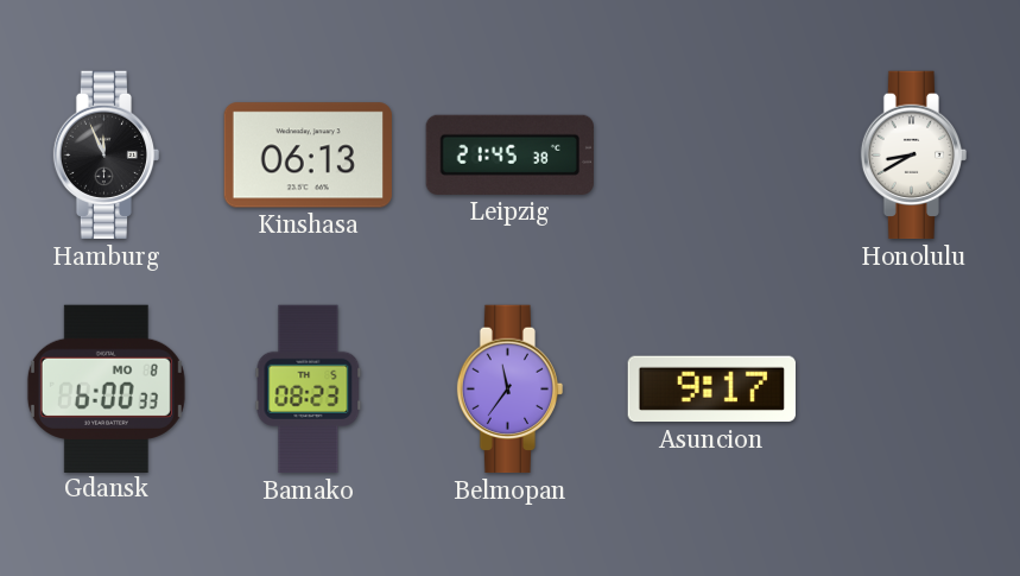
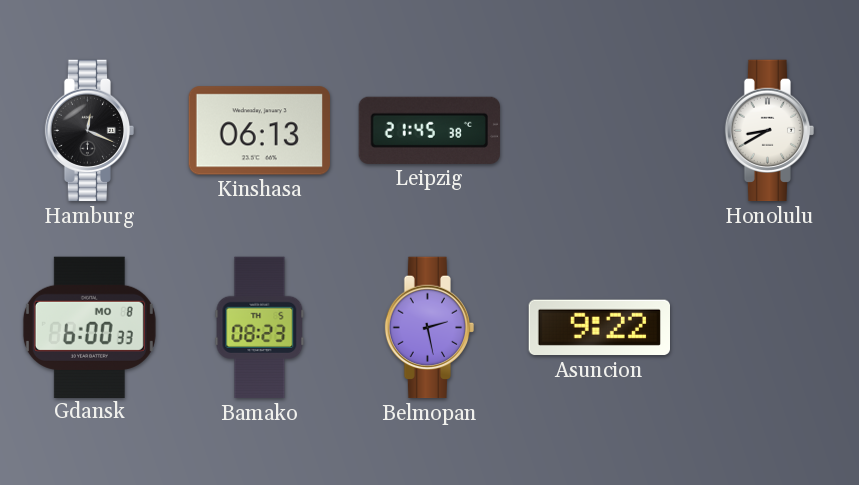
Hamburg: 11:56 -> 12:19 (90, 131)
Belmopan: 11:36 -> 2:28 (430, 328)
Asuncion: 9:17 -> 9:22 (599, 328)
